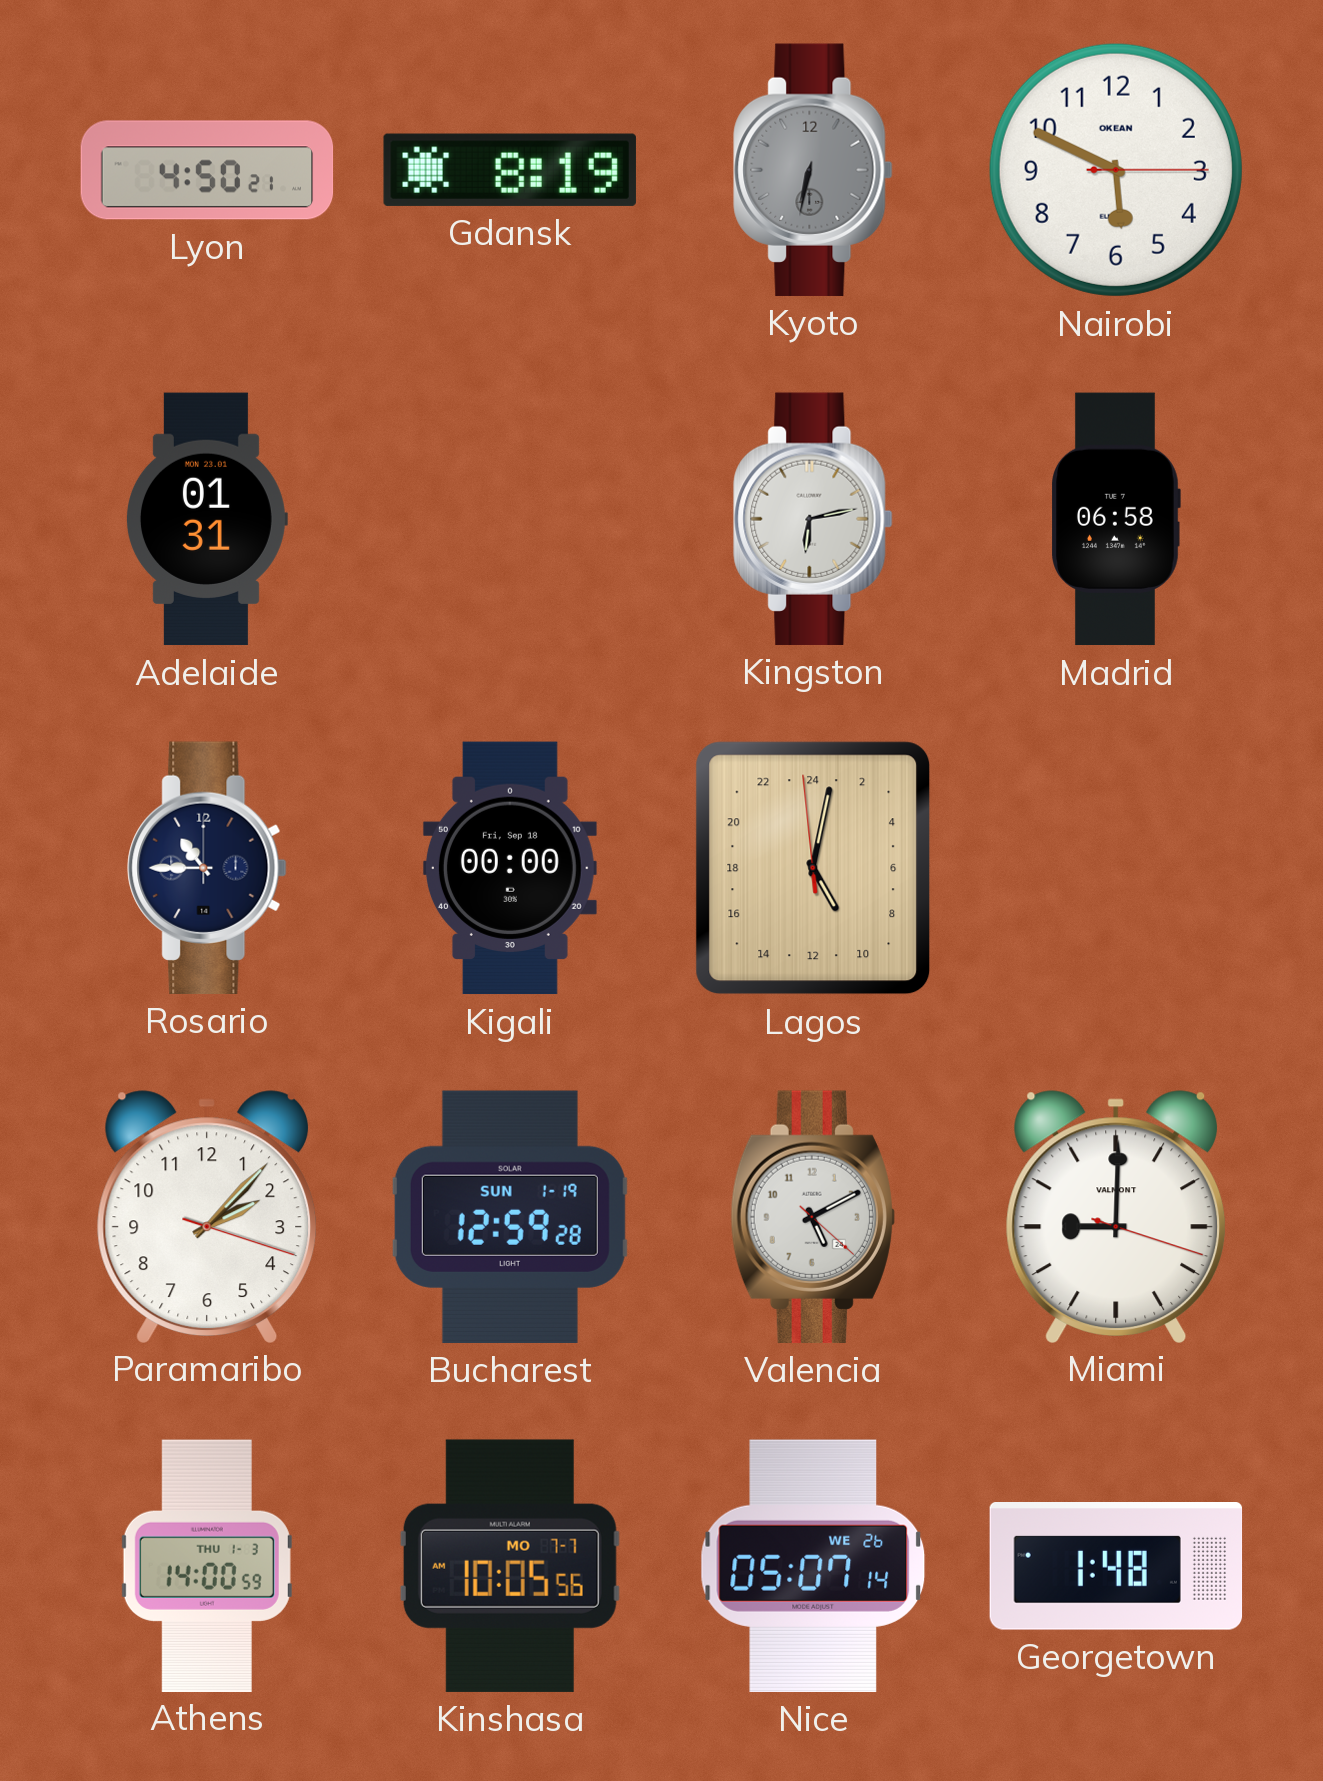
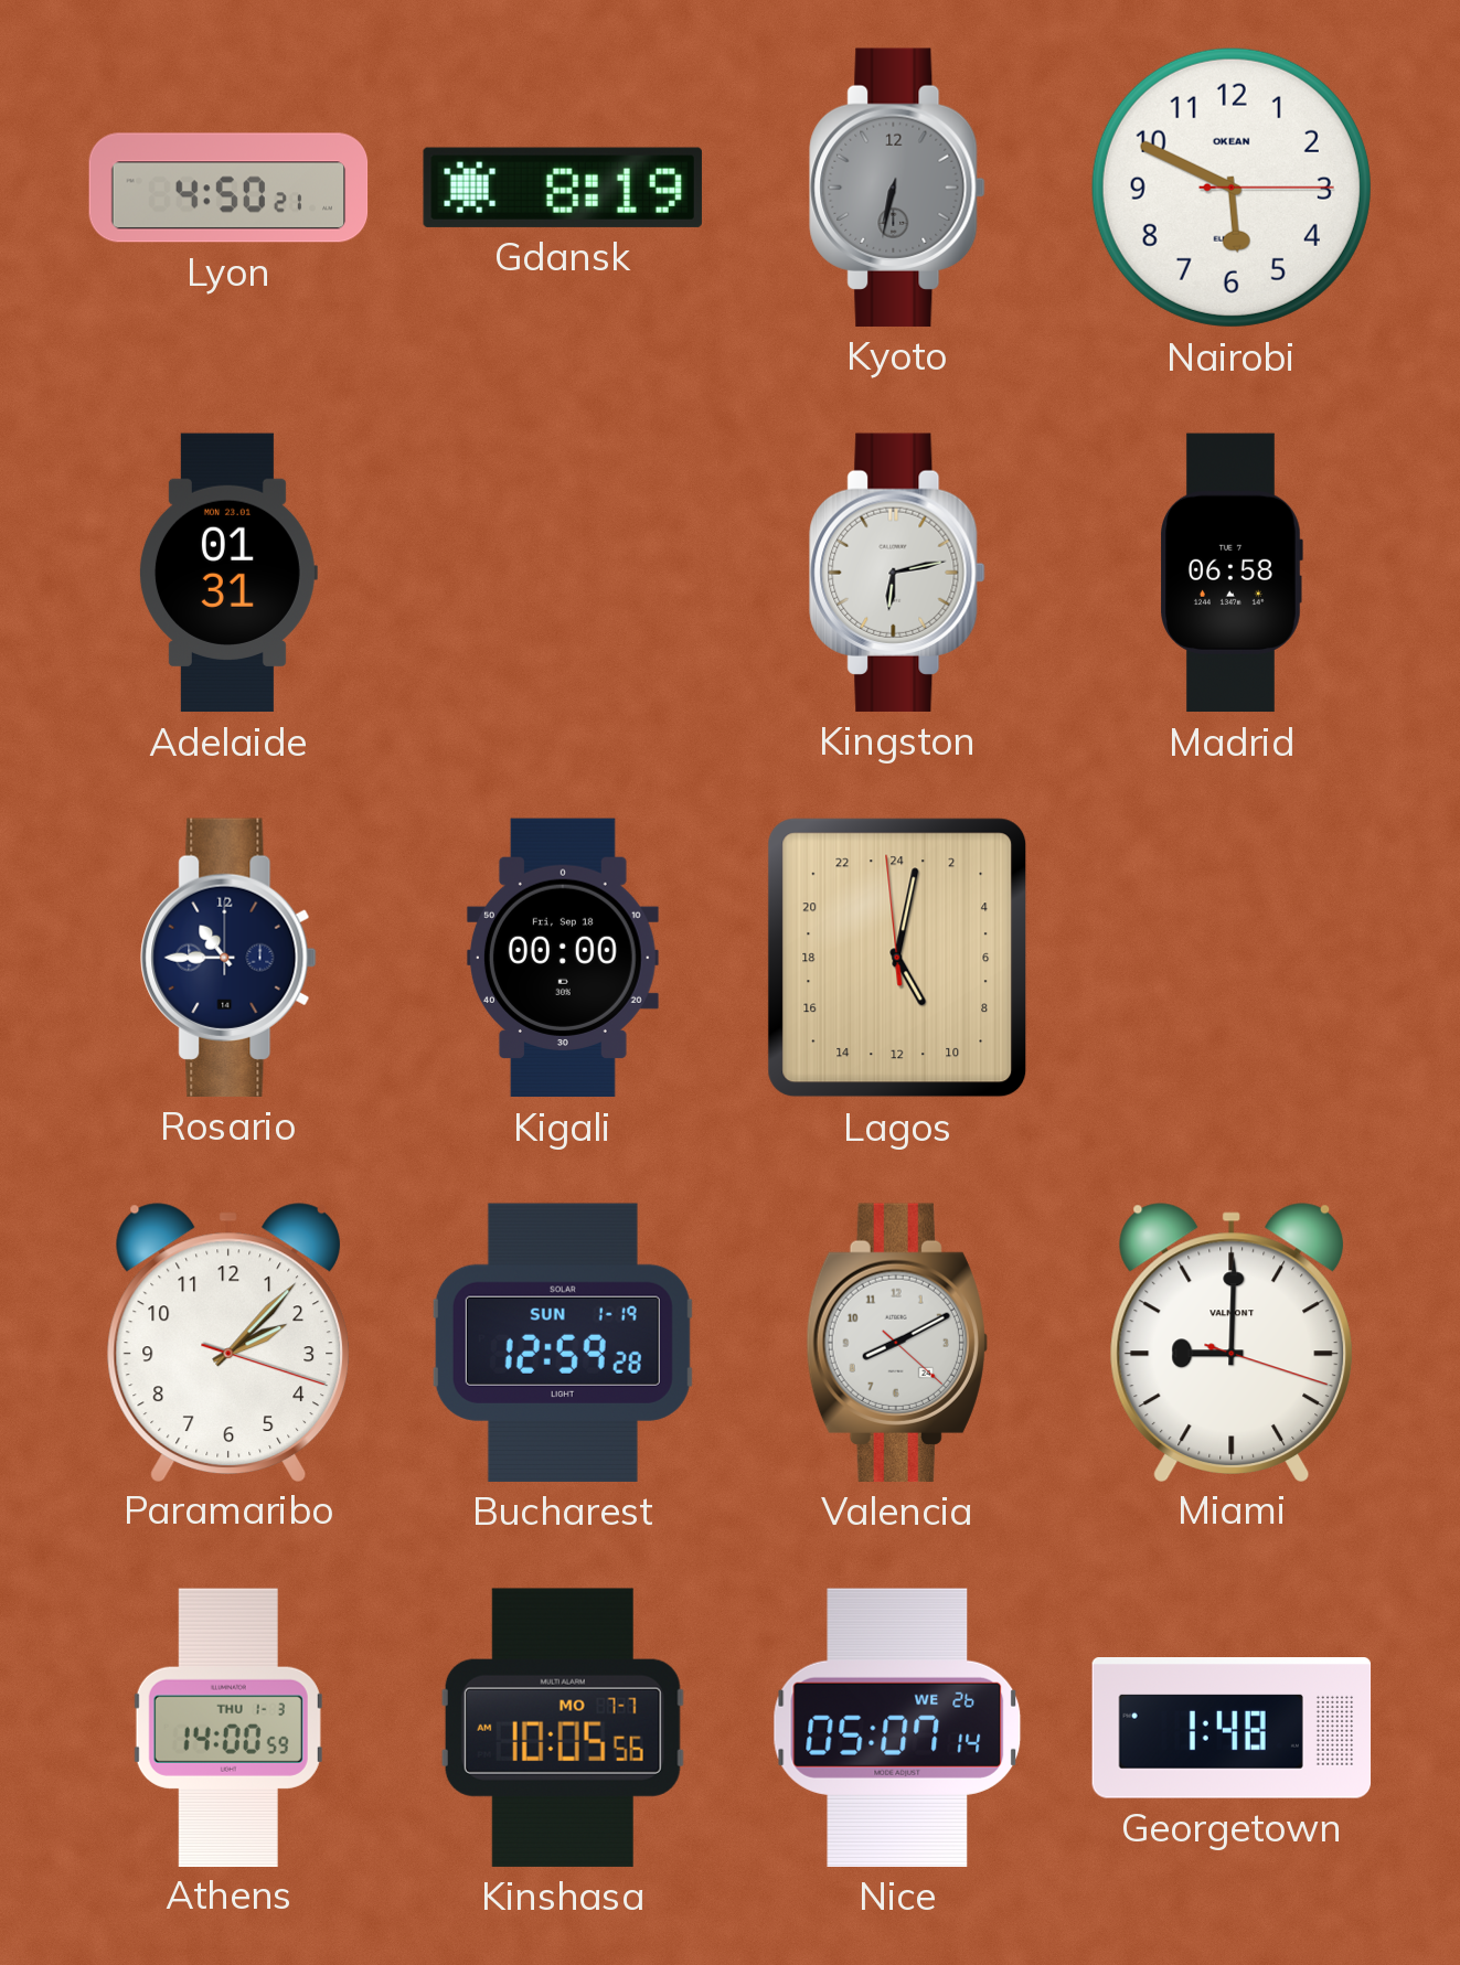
Valencia: 5:10 -> 8:10 (897, 1343)
